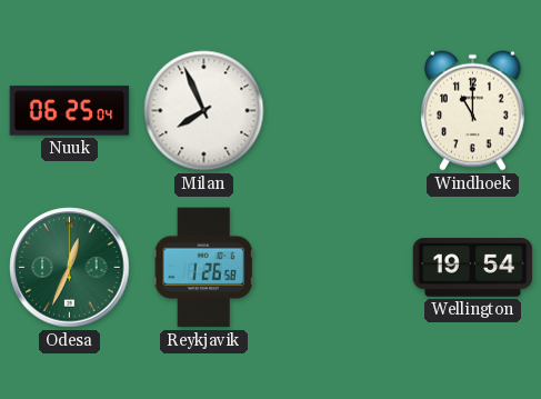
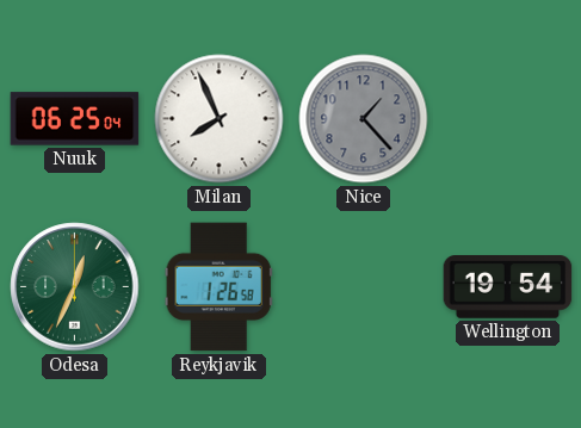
Nice: none -> 1:23 (364, 119)
Windhoek: 11:00 -> none (473, 110)
